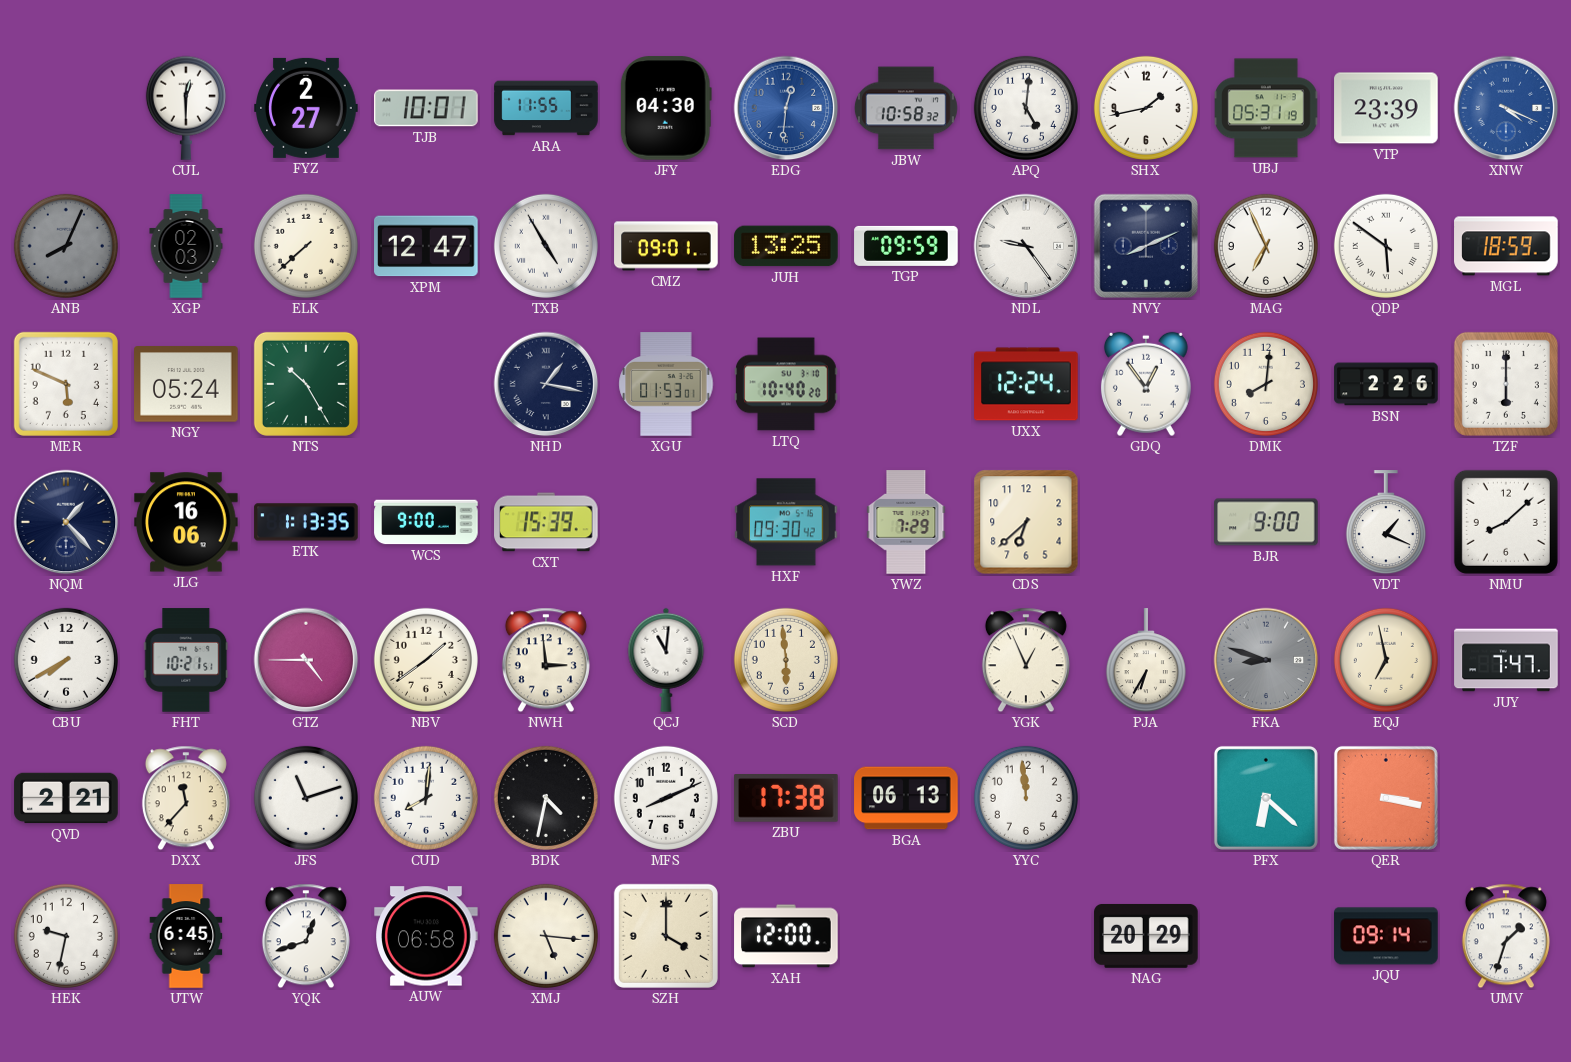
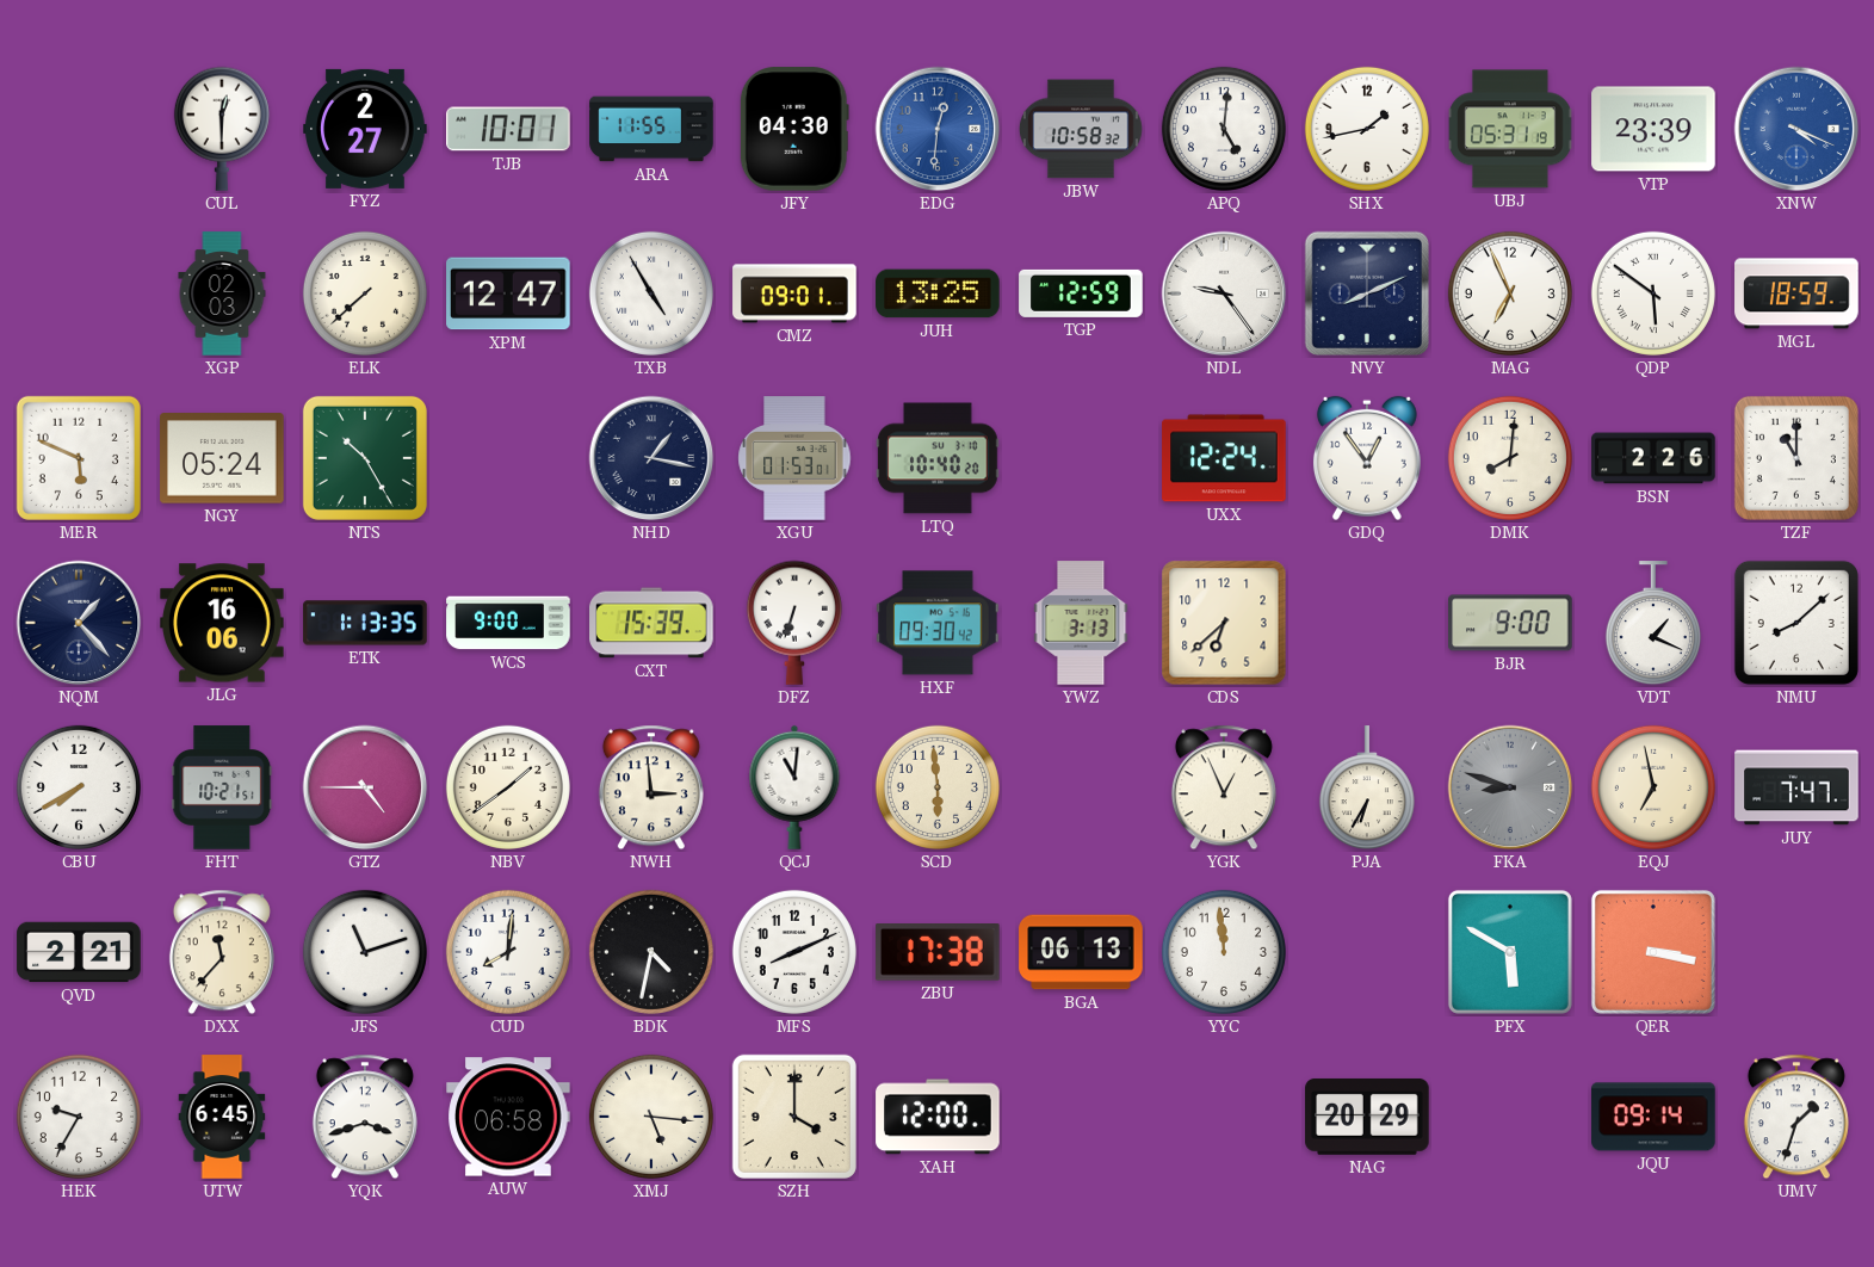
ANB: 8:04 -> none (66, 246)
TGP: 09:59 -> 12:59 (1081, 293)
TZF: 6:00 -> 11:00 (1796, 458)
DFZ: none -> 6:33 (794, 623)
YWZ: 7:29 -> 3:13 (1081, 623)
PFX: 6:22 -> 5:50 (1510, 952)
HEK: 9:32 -> 9:35 (79, 1117)
YQK: 12:42 -> 3:42 (365, 1117)
